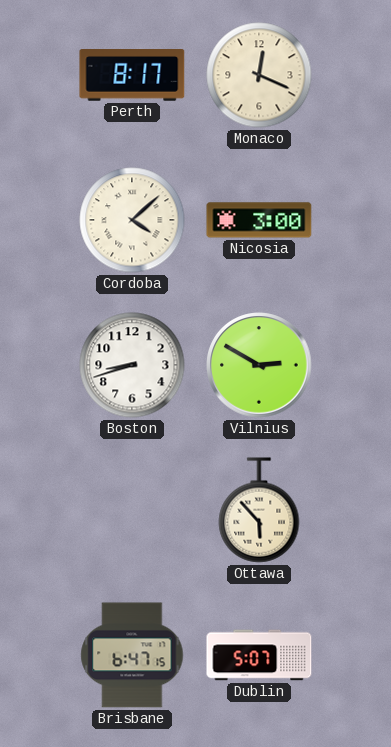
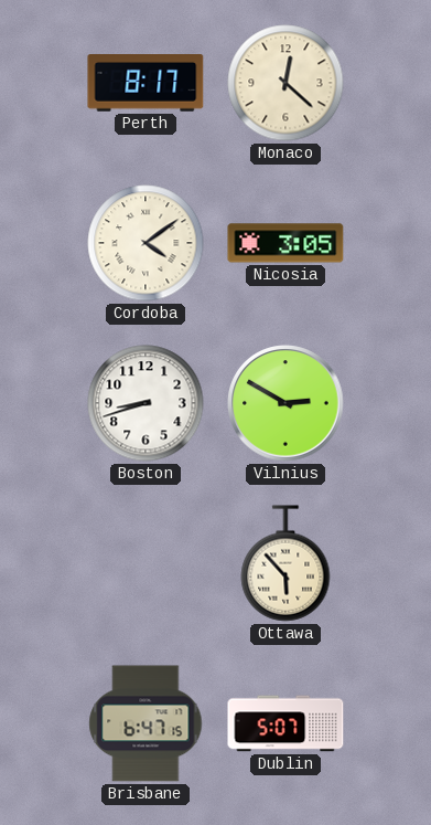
Monaco: 12:19 -> 12:22 (285, 83)
Cordoba: 4:08 -> 4:09 (146, 243)
Nicosia: 3:00 -> 3:05 (285, 243)
